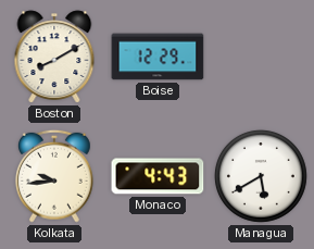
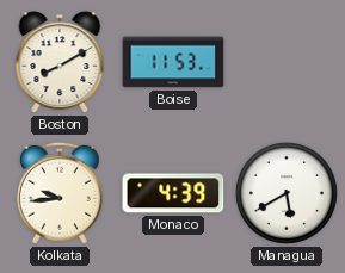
Boise: 12:29 -> 11:53 (173, 62)
Monaco: 4:43 -> 4:39 (173, 193)
